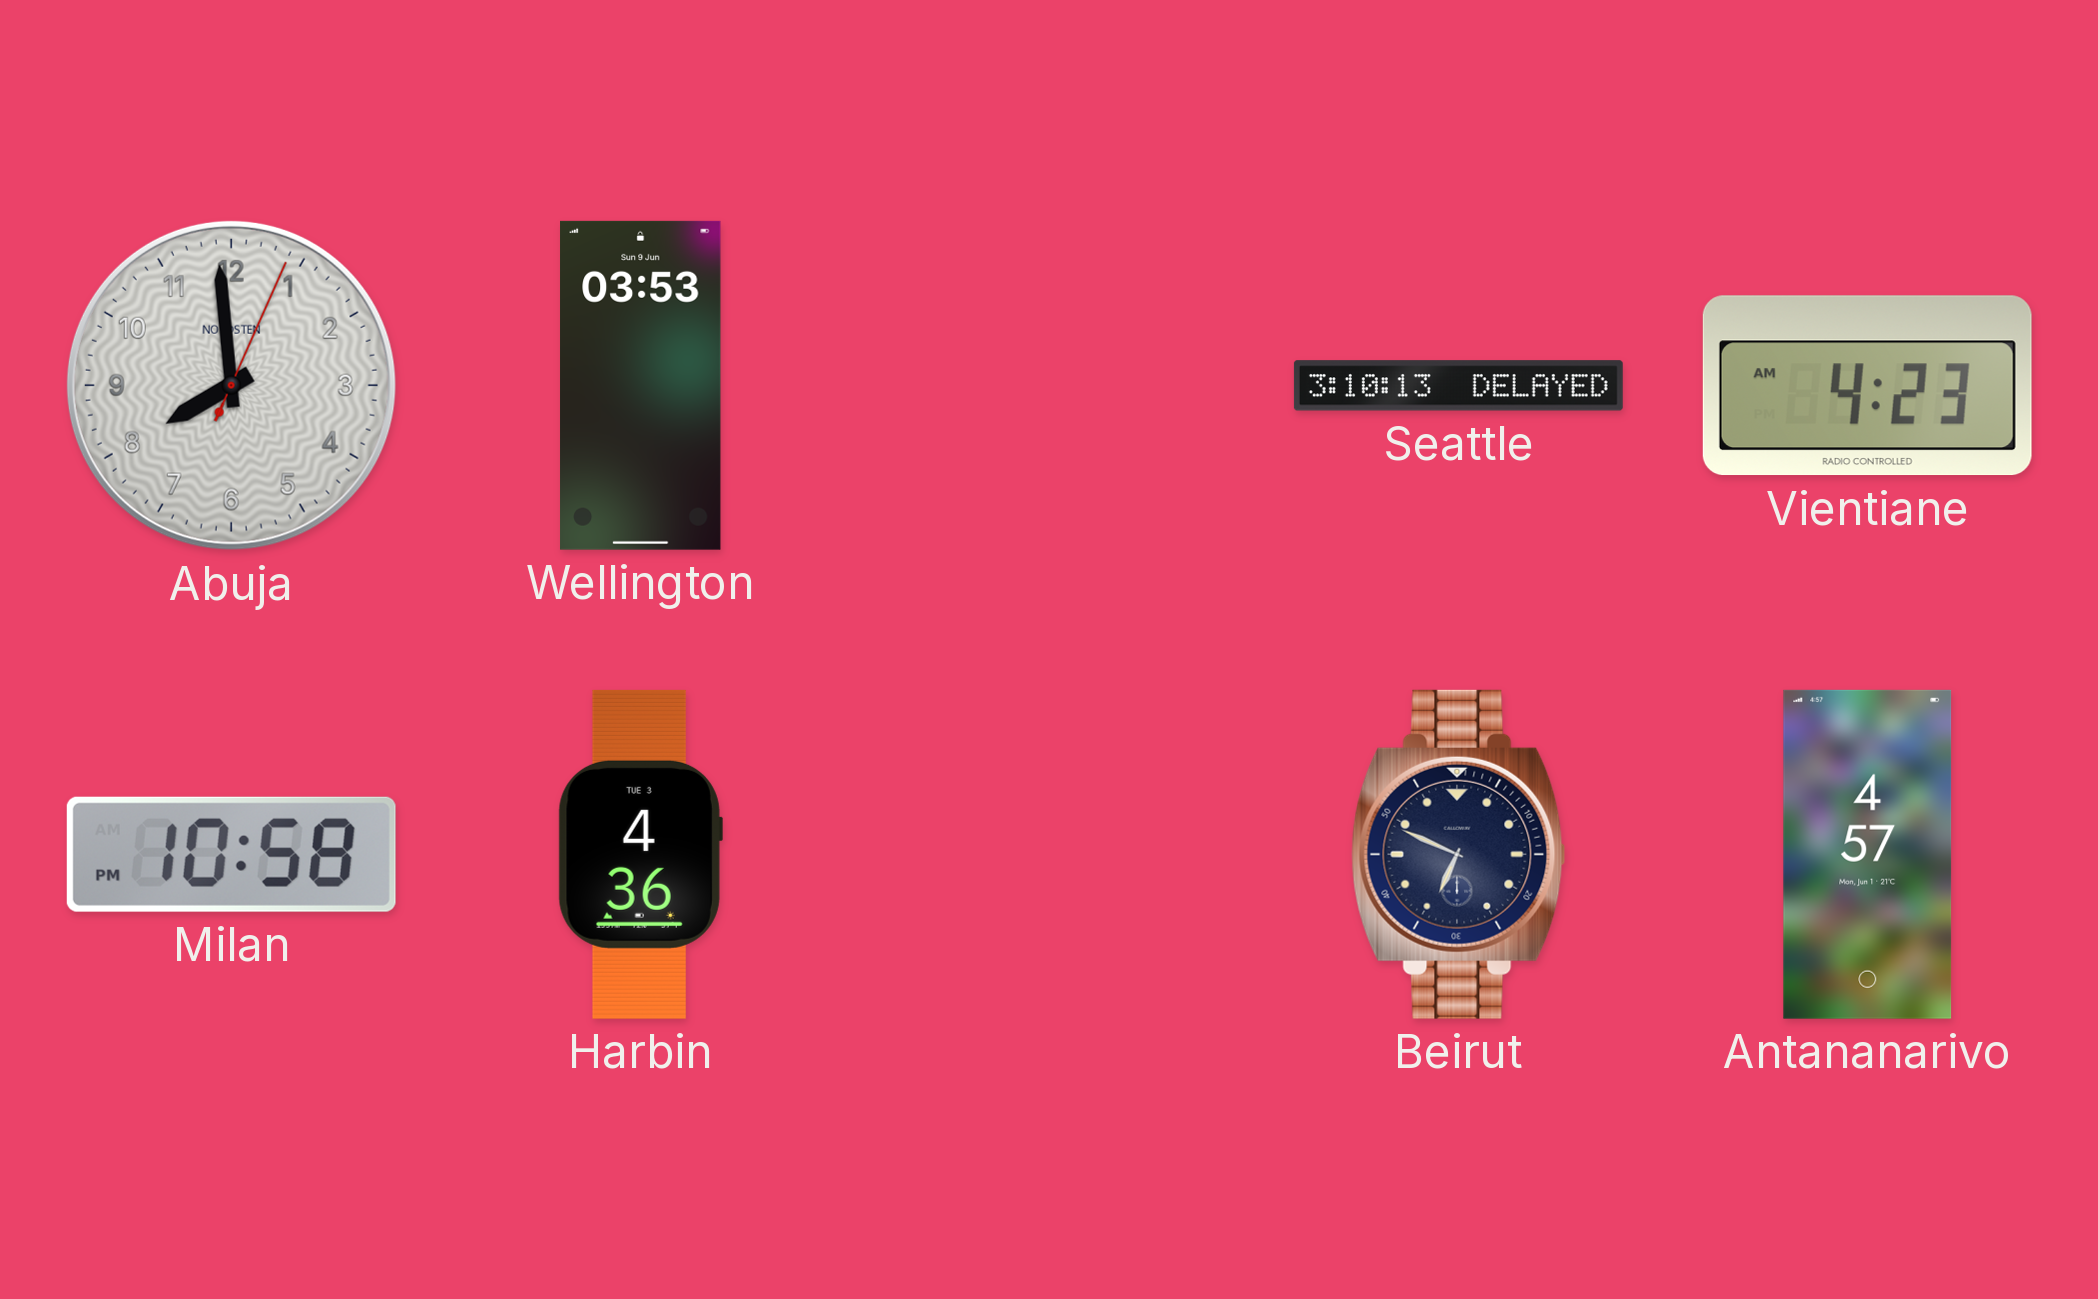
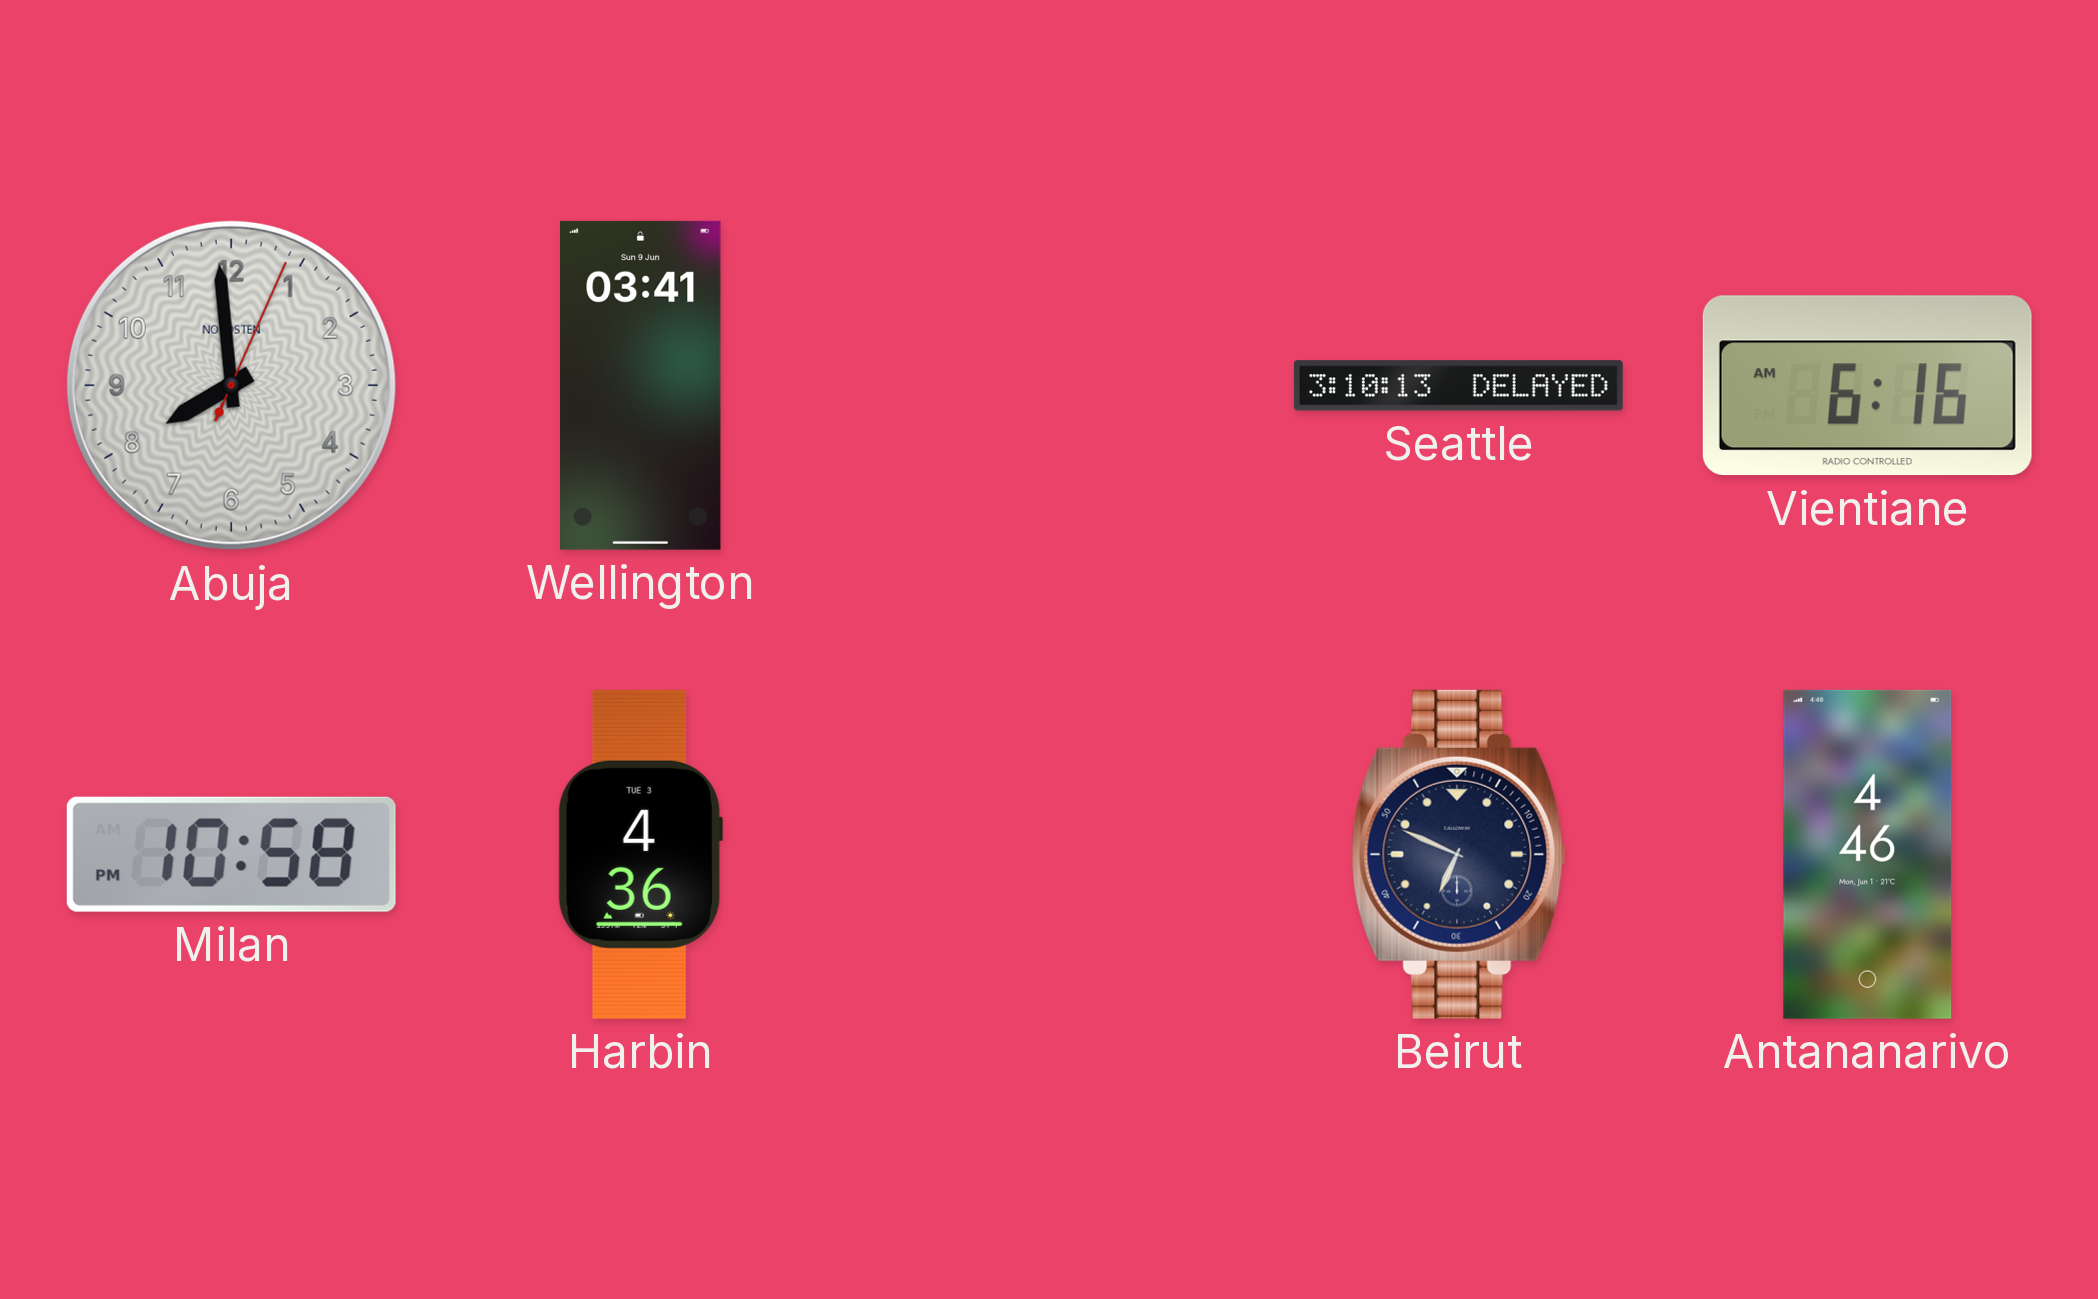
Wellington: 03:53 -> 03:41 (641, 385)
Vientiane: 4:23 -> 6:16 (1867, 386)
Antananarivo: 4:57 -> 4:46 (1868, 854)
